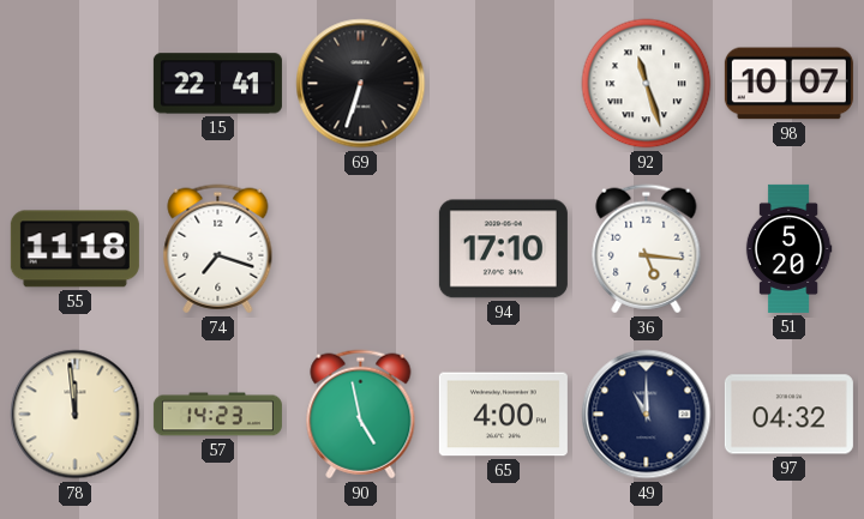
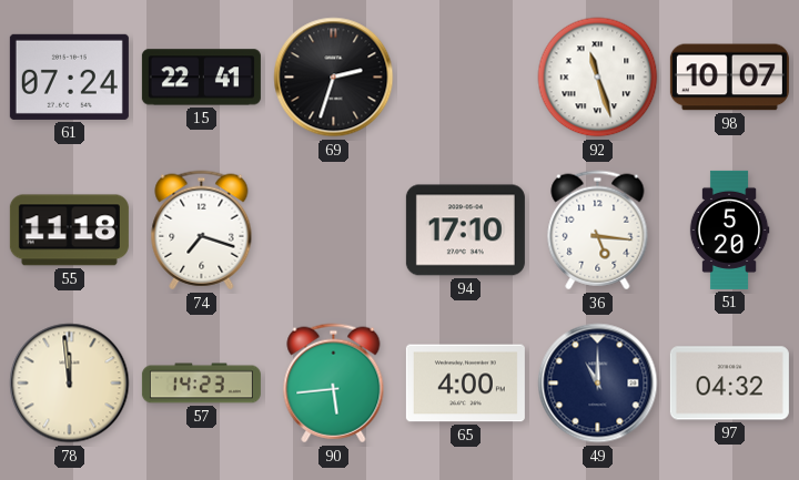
61: none -> 07:24 (69, 76)
69: 6:33 -> 2:33 (334, 78)
90: 4:58 -> 5:44 (334, 384)
